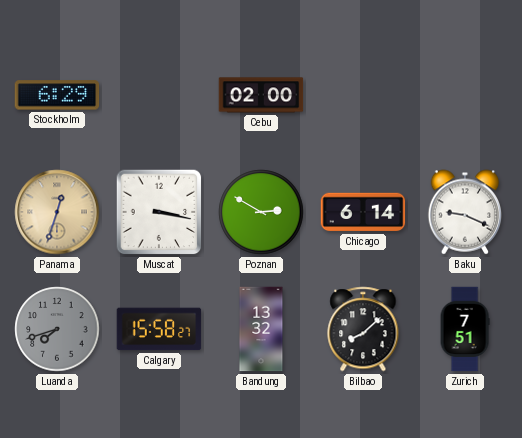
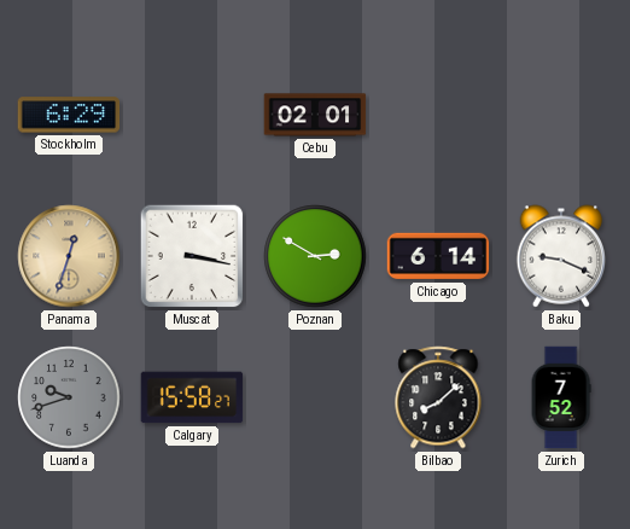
Cebu: 02:00 -> 02:01 (315, 115)
Luanda: 7:42 -> 9:42 (69, 397)
Bandung: 13:32 -> none (261, 329)
Zurich: 7:51 -> 7:52 (561, 397)
